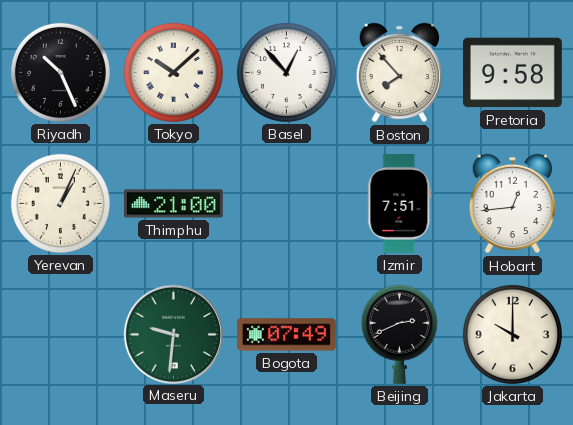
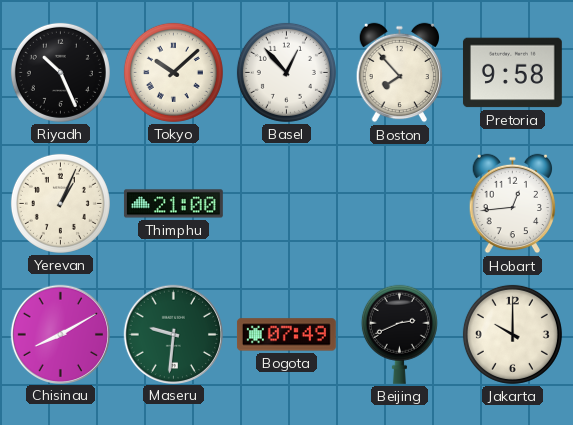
Izmir: 7:51 -> none (400, 203)
Chisinau: none -> 8:10 (60, 334)
